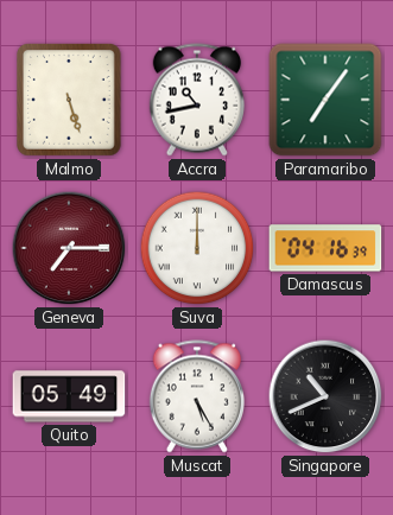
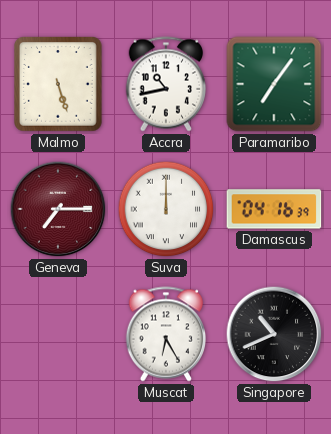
Quito: 05:49 -> none (69, 396)
Muscat: 5:25 -> 6:25 (165, 334)
